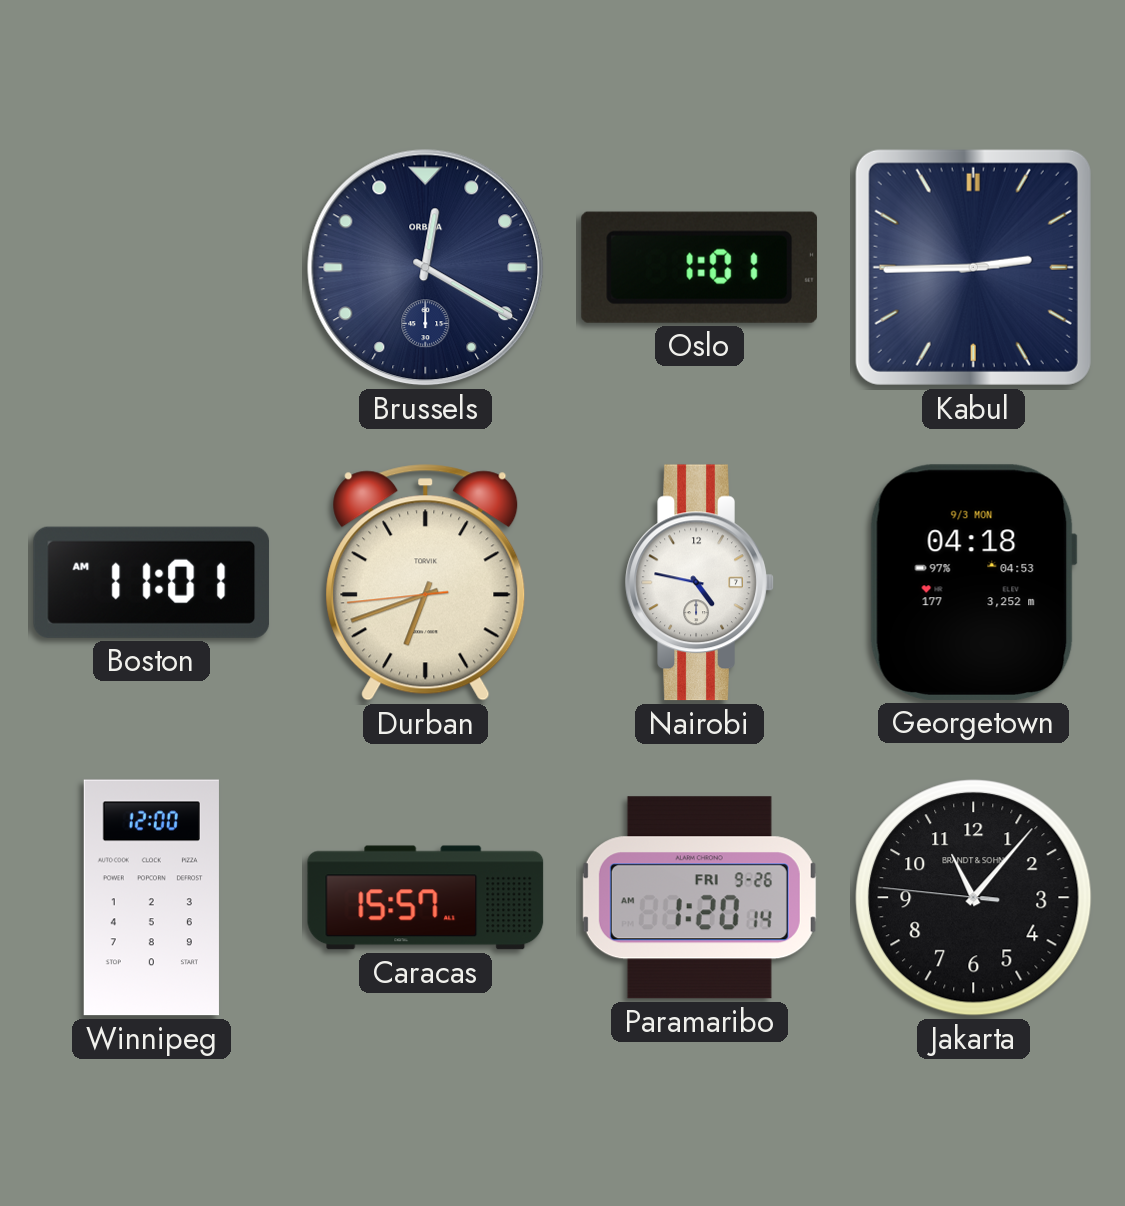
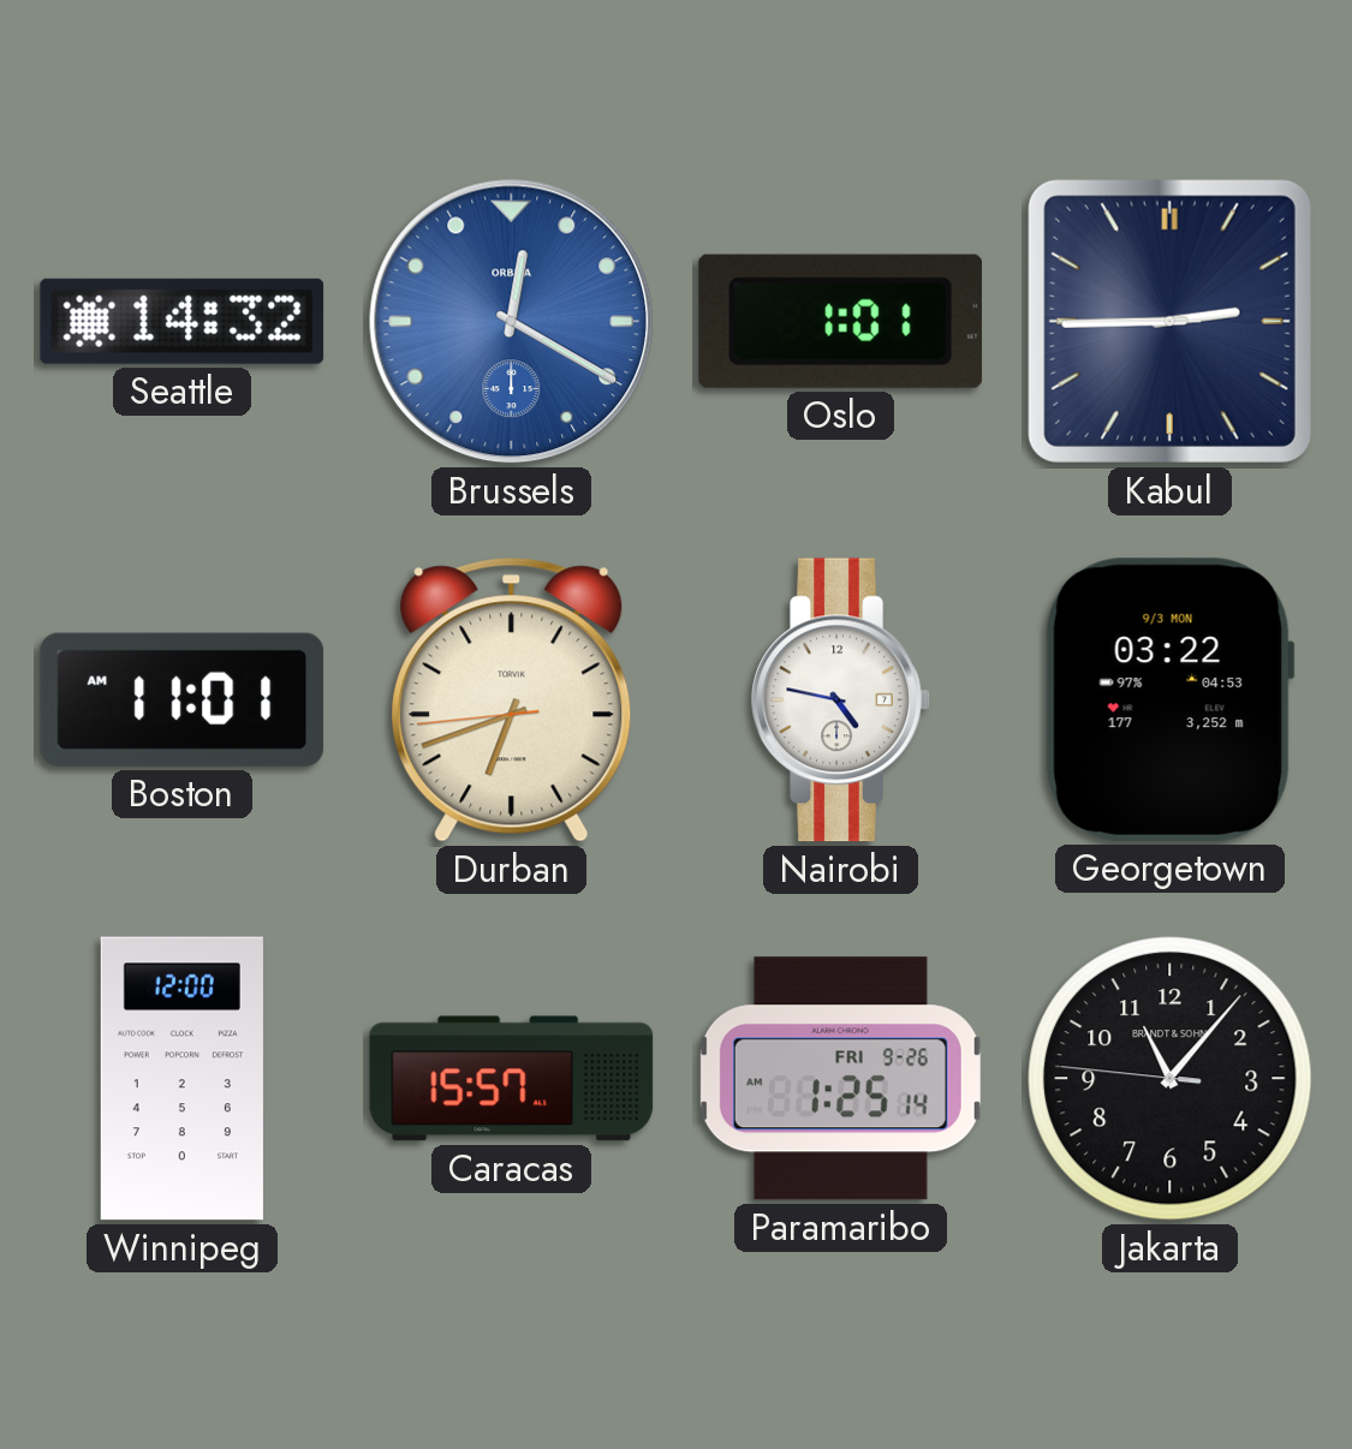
Seattle: none -> 14:32 (183, 321)
Brussels dial: navy -> blue (512, 322)
Georgetown: 04:18 -> 03:22 (1169, 699)
Paramaribo: 1:20 -> 1:25 (840, 1079)
